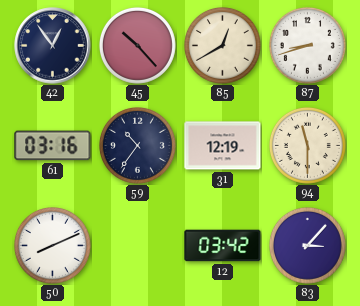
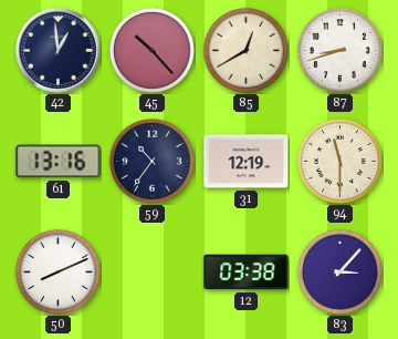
42: 12:54 -> 12:59 (59, 51)
61: 03:16 -> 13:16 (59, 162)
12: 03:42 -> 03:38 (247, 273)
